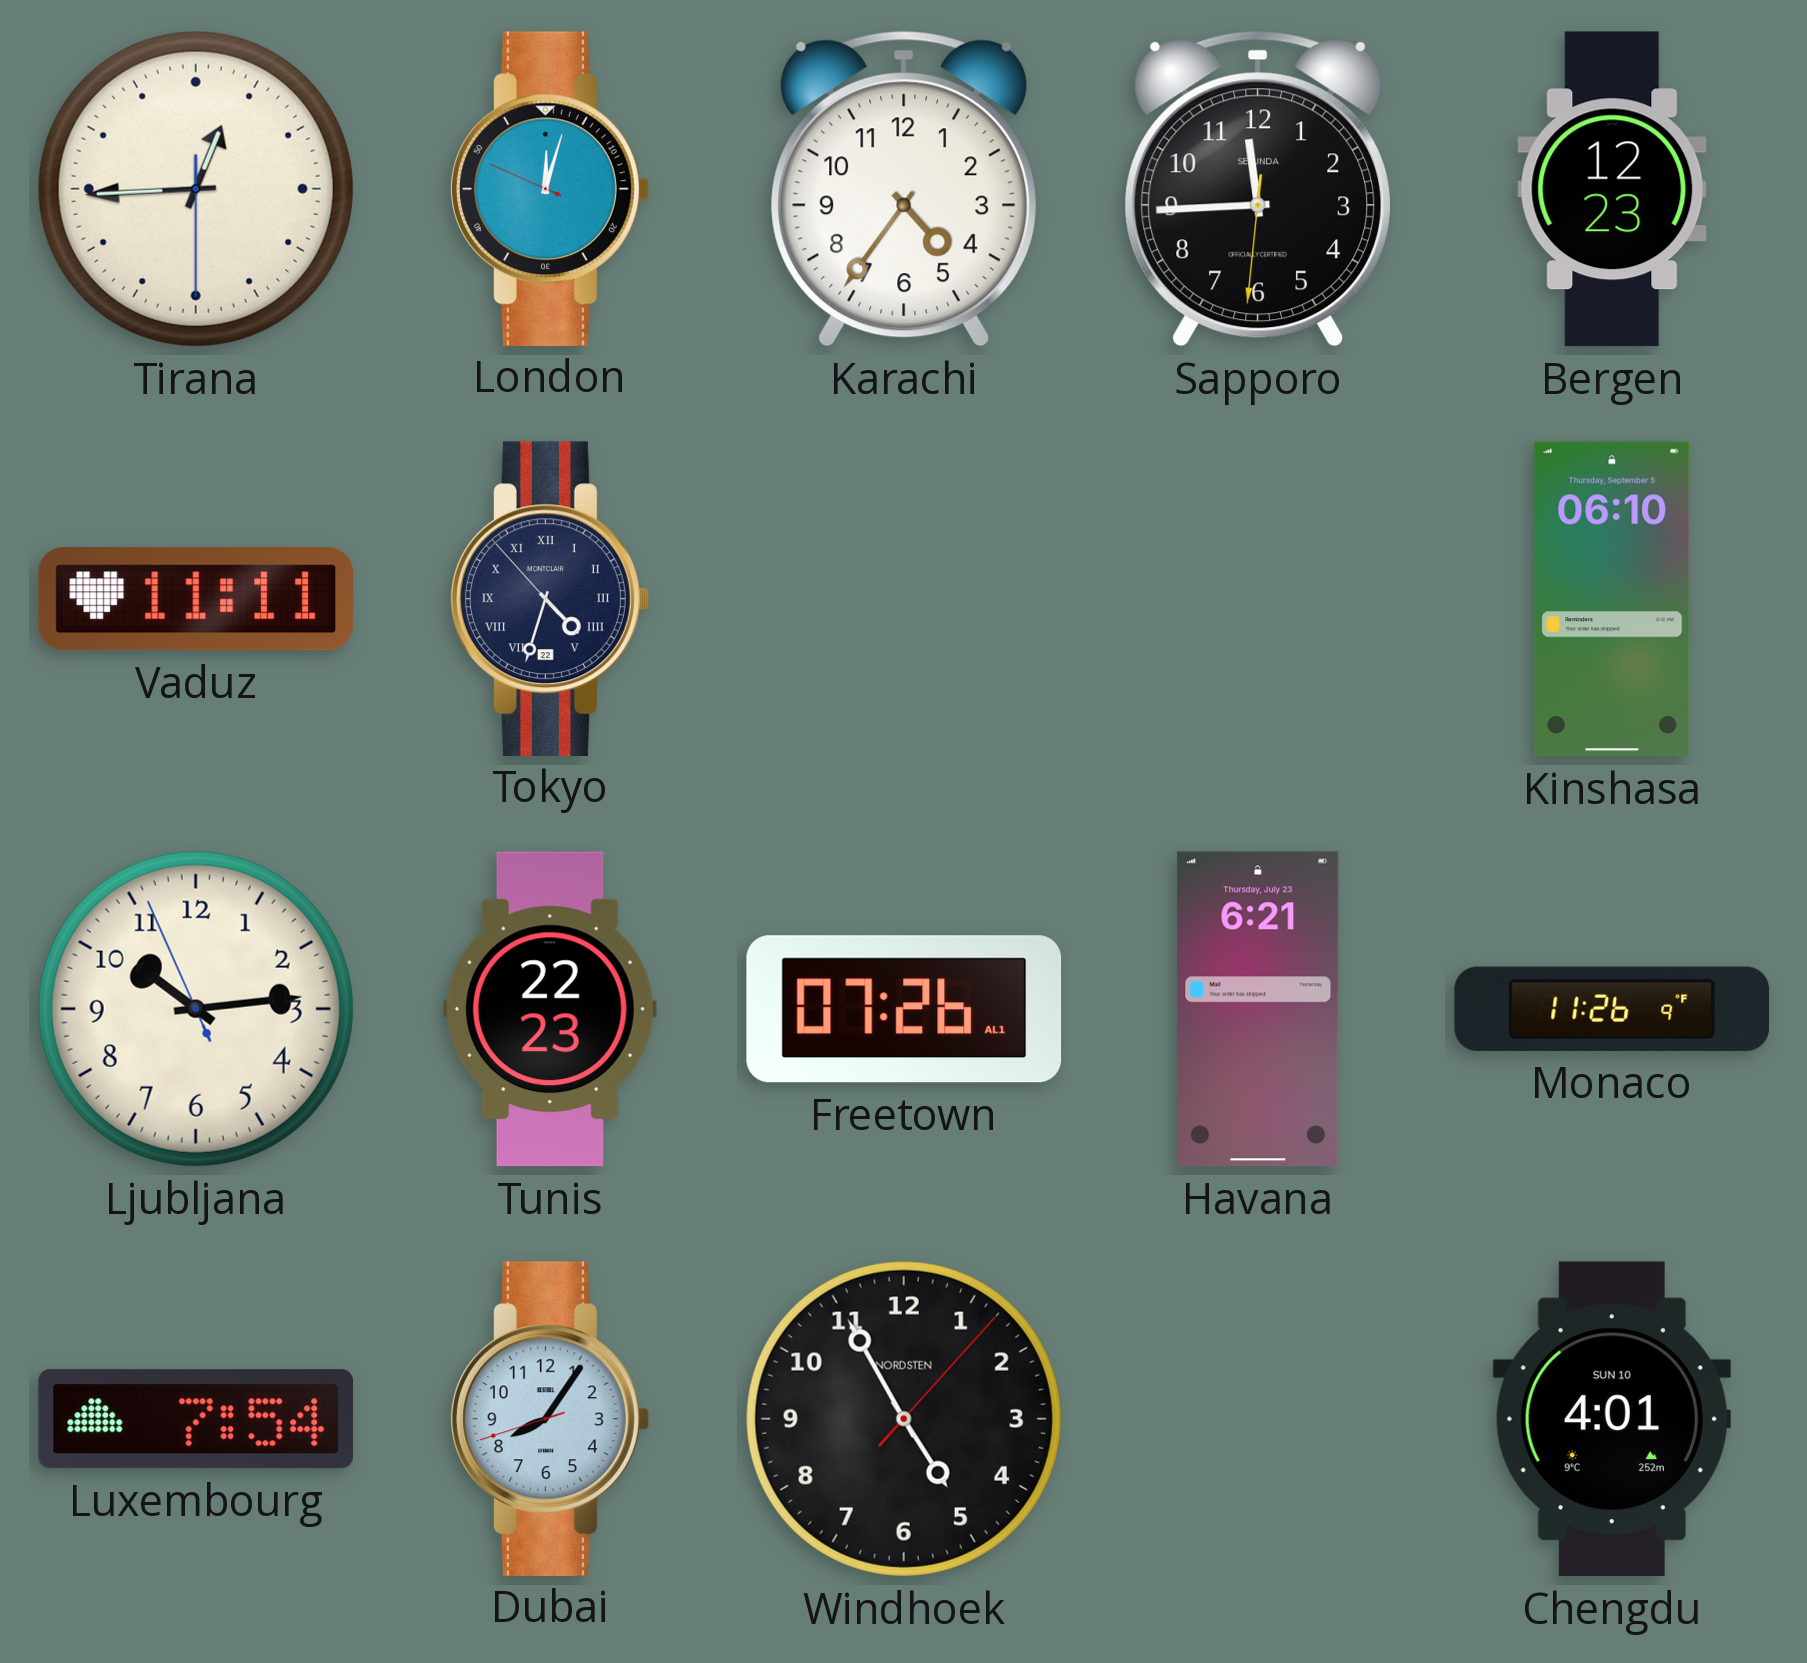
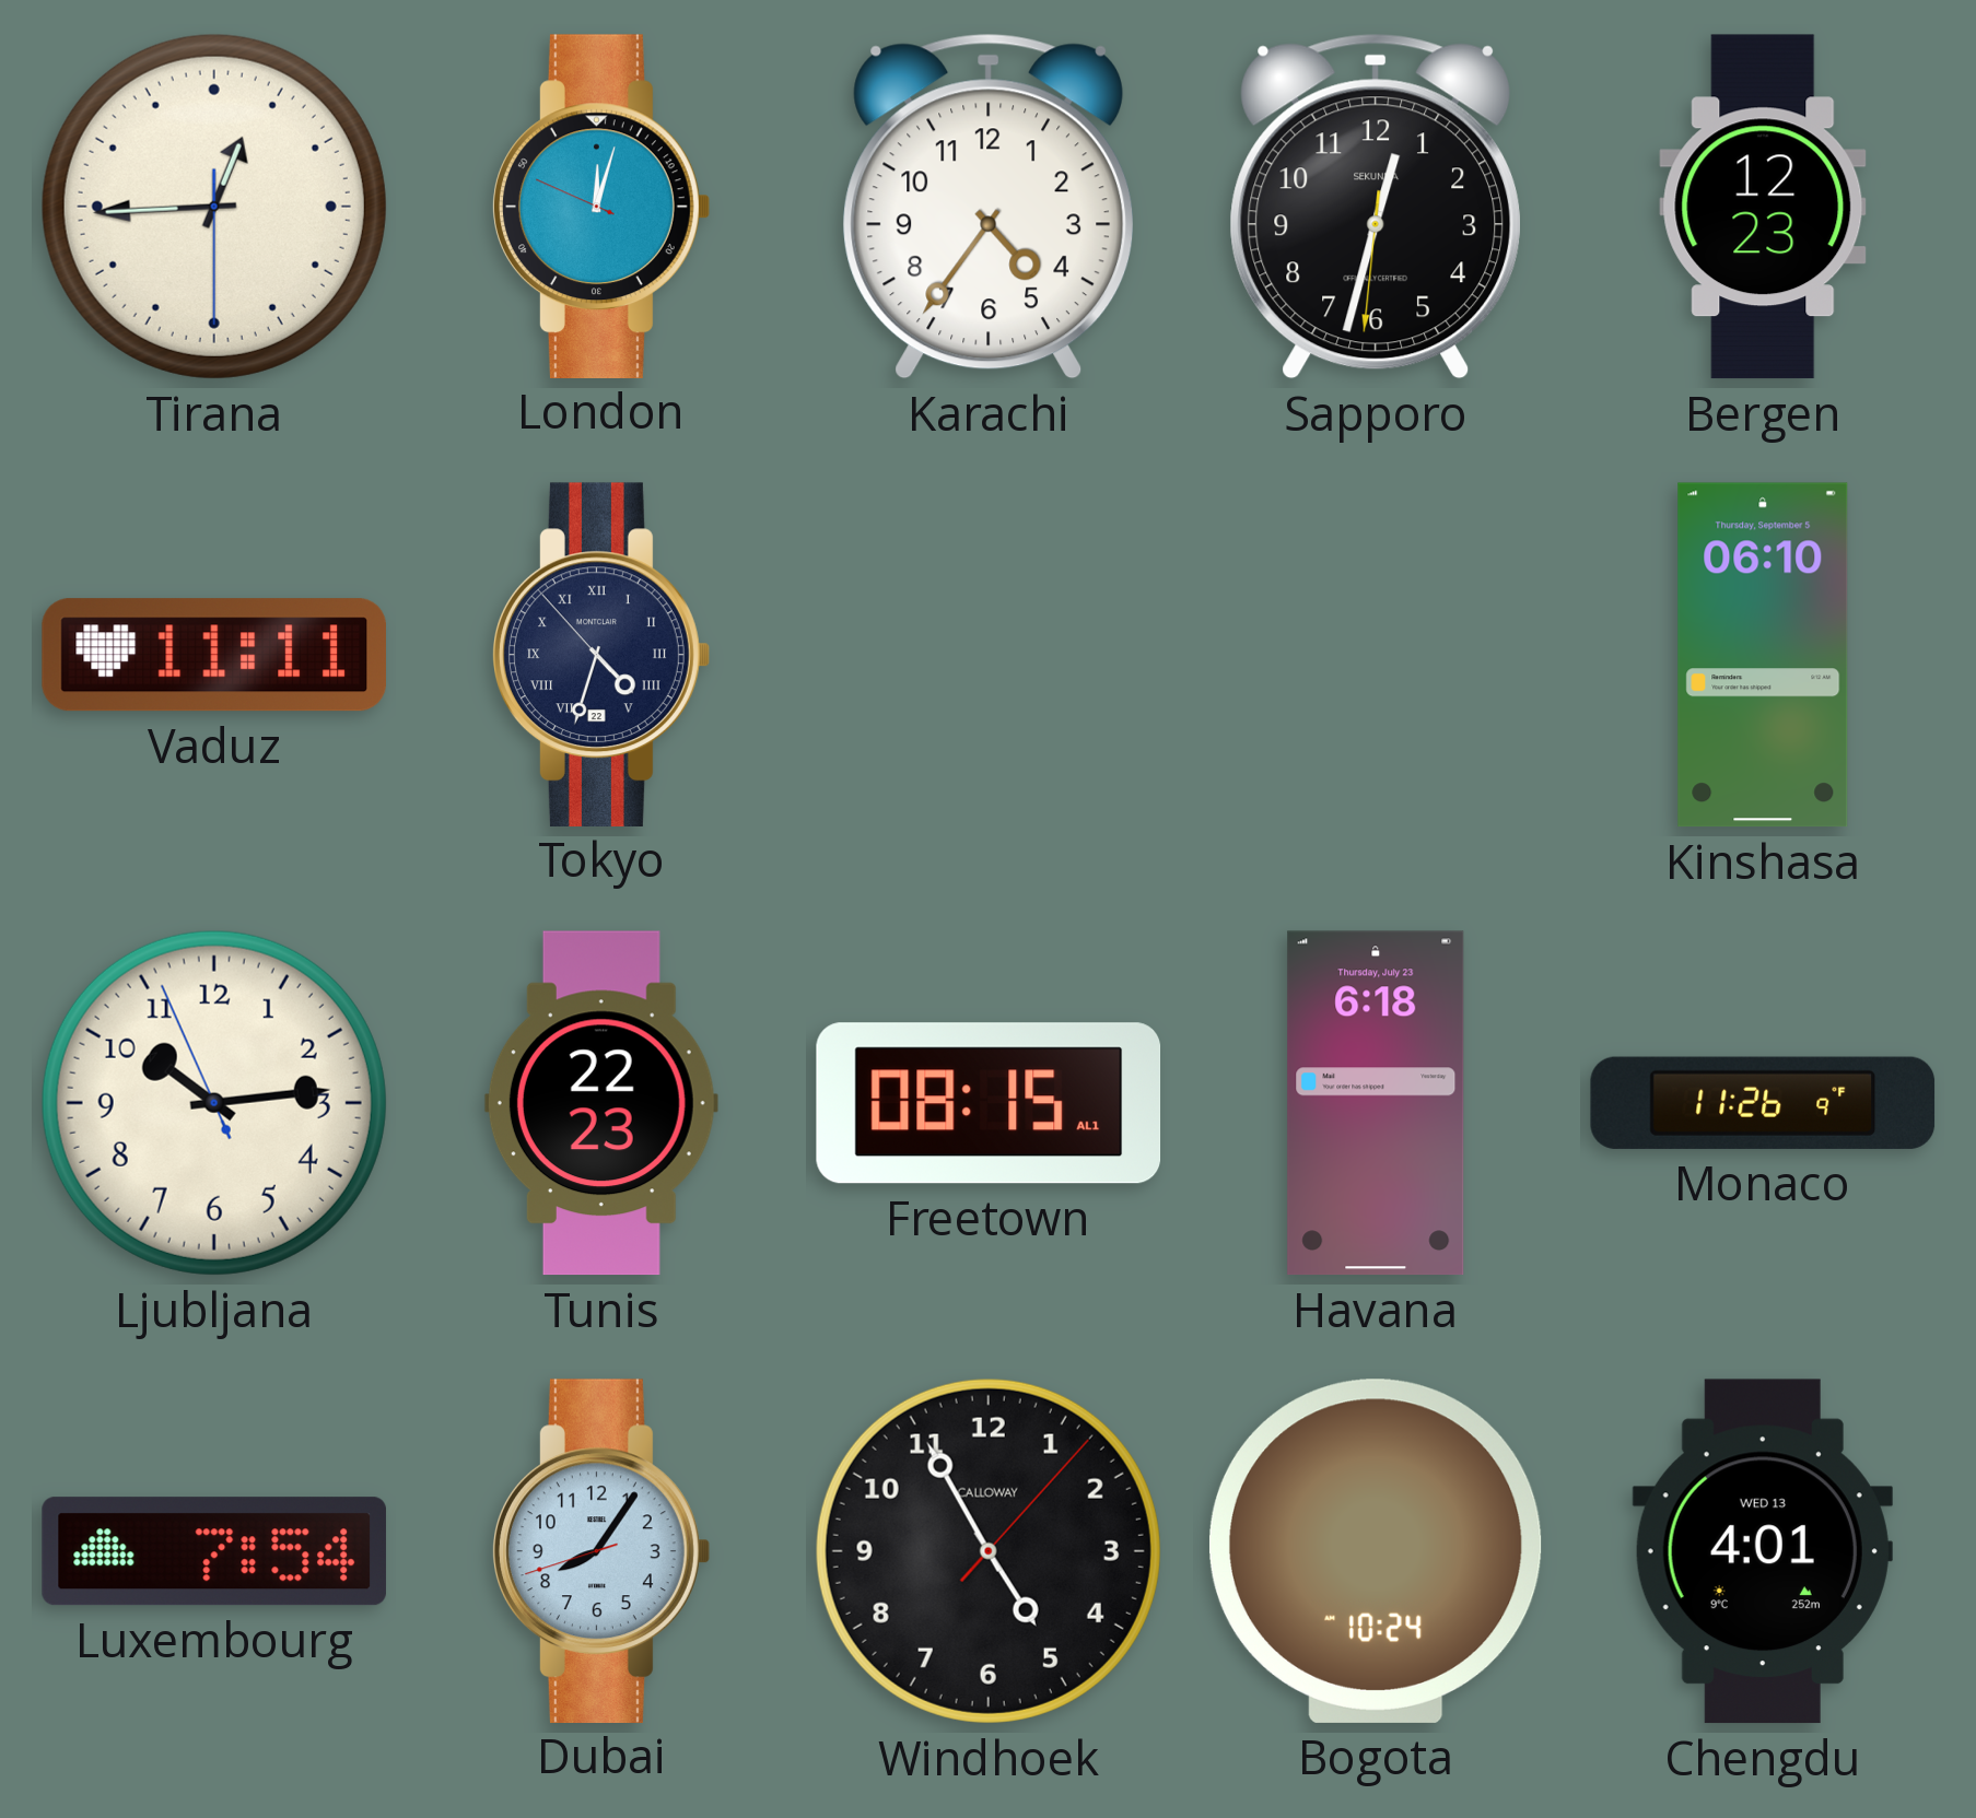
Sapporo: 11:44 -> 12:32 (1375, 207)
Freetown: 07:26 -> 08:15 (989, 1103)
Havana: 6:21 -> 6:18 (1376, 1103)
Windhoek brand: NORDSTEN -> CALLOWAY (989, 1551)
Bogota: none -> 10:24 (1376, 1551)
Chengdu date: SUN 10 -> WED 13 (1763, 1551)
